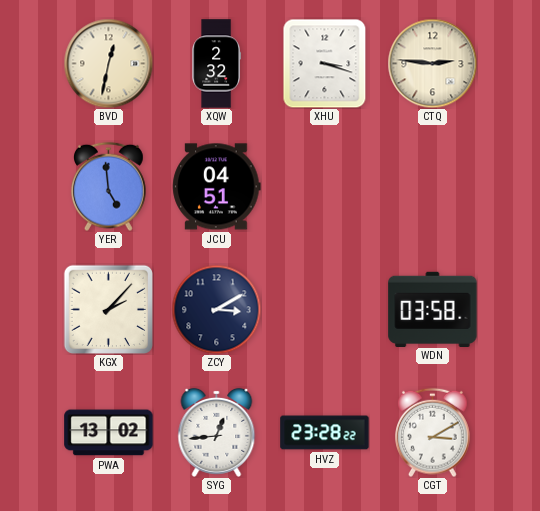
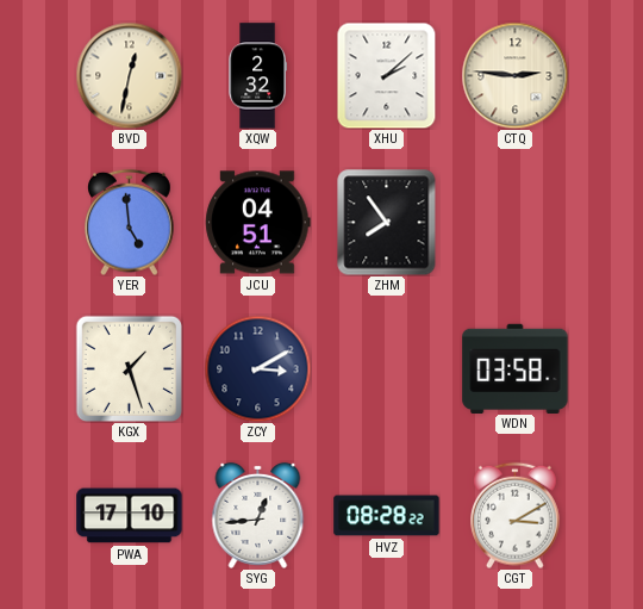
XHU: 3:18 -> 2:08 (387, 75)
ZHM: none -> 7:54 (387, 222)
KGX: 2:07 -> 1:27 (129, 368)
PWA: 13:02 -> 17:10 (130, 516)
HVZ: 23:28 -> 08:28 (387, 516)
